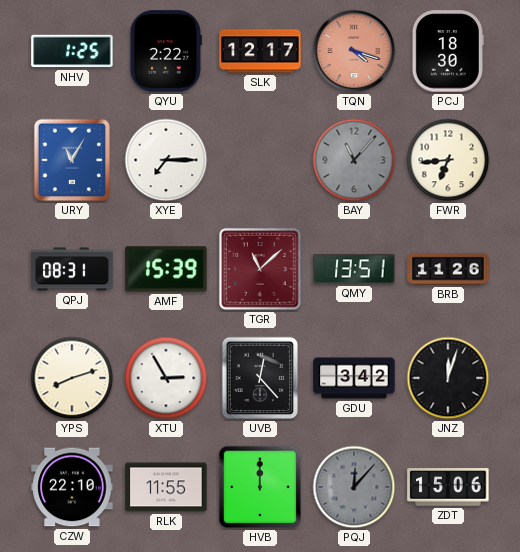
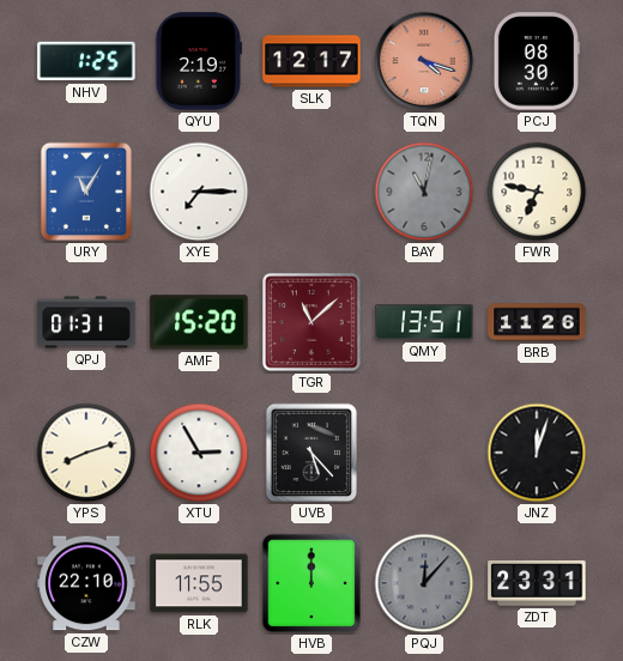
QYU: 2:22 -> 2:19 (199, 61)
PCJ: 18:30 -> 08:30 (537, 61)
BAY: 11:07 -> 11:02 (424, 192)
FWR: 6:44 -> 6:47 (537, 192)
QPJ: 08:31 -> 01:31 (86, 322)
AMF: 15:39 -> 15:20 (199, 322)
UVB: 12:23 -> 5:23 (311, 453)
GDU: 3:42 -> none (354, 378)
ZDT: 15:06 -> 23:31 (537, 583)
